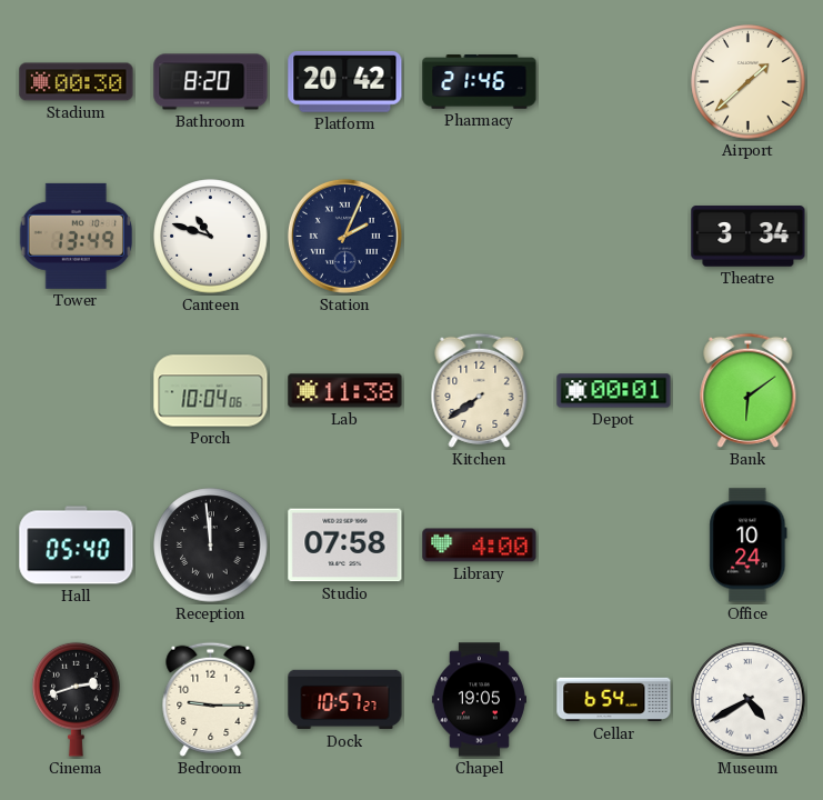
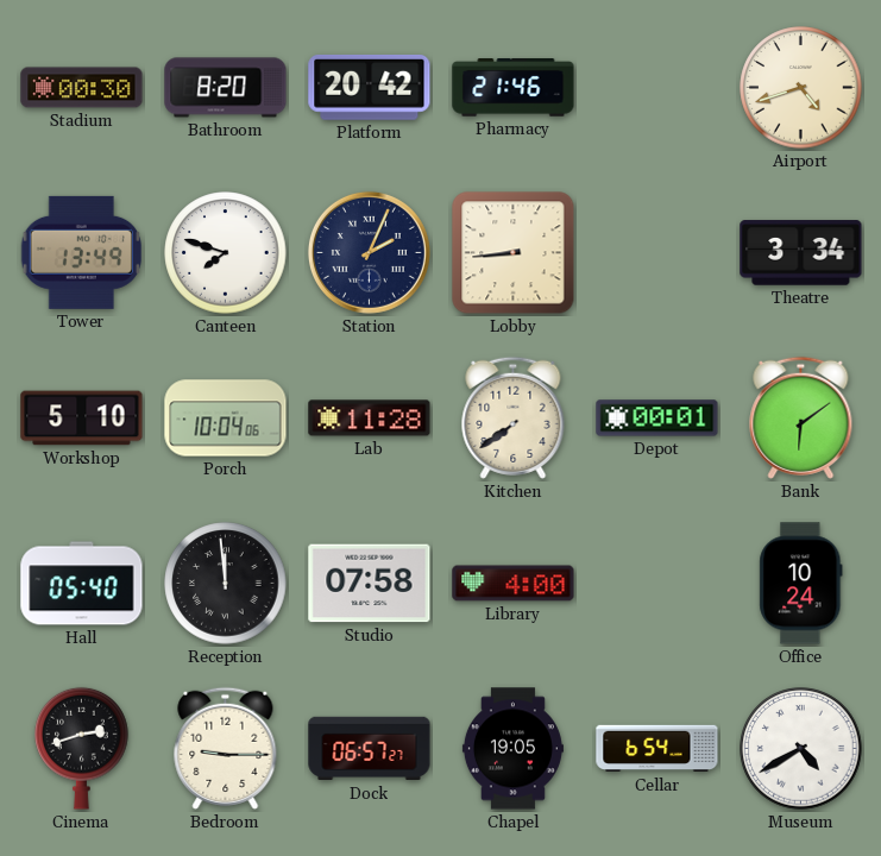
Airport: 1:38 -> 4:42 (801, 88)
Canteen: 10:48 -> 7:48 (226, 253)
Lobby: none -> 8:44 (514, 253)
Workshop: none -> 5:10 (82, 418)
Lab: 11:38 -> 11:28 (370, 418)
Dock: 10:57 -> 06:57 (370, 749)
